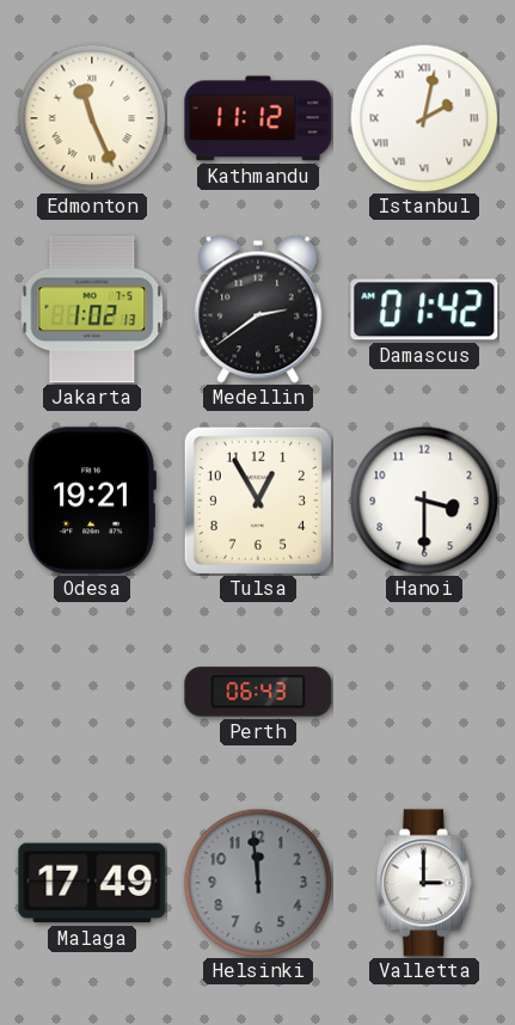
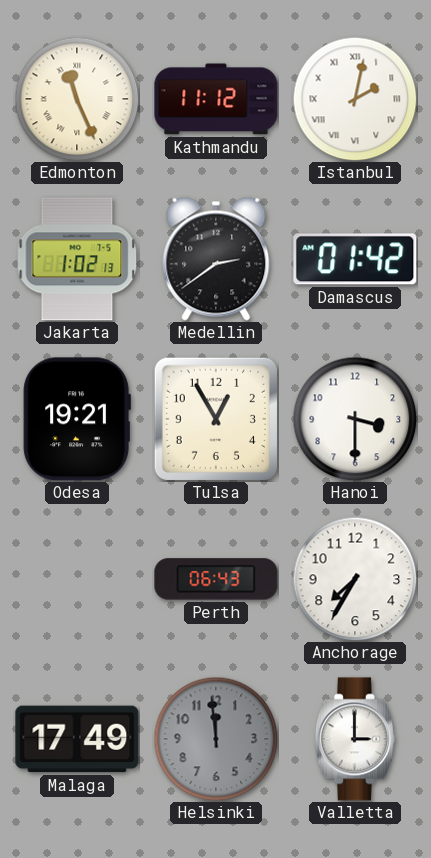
Anchorage: none -> 7:35 (355, 579)
